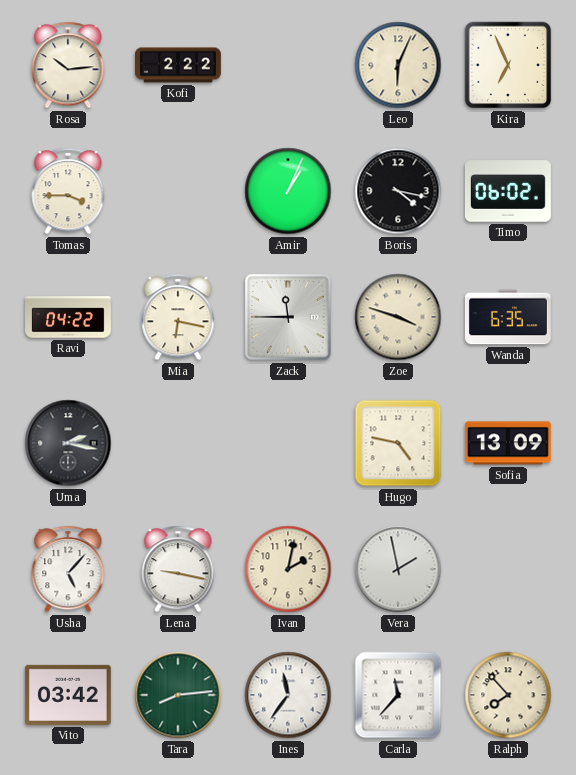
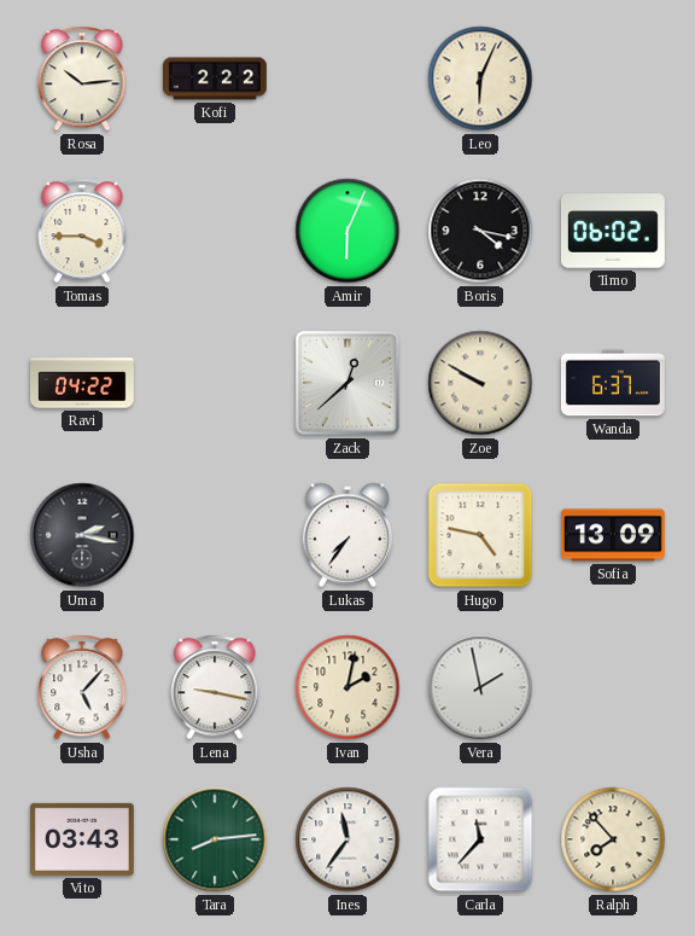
Kira: 6:56 -> none (508, 65)
Amir: 1:04 -> 6:04 (347, 231)
Mia: 6:17 -> none (178, 317)
Zack: 11:45 -> 12:38 (347, 383)
Zoe: 3:48 -> 9:50 (480, 383)
Wanda: 6:35 -> 6:37 (613, 383)
Lukas: none -> 7:36 (347, 535)
Vito: 03:42 -> 03:43 (82, 839)
